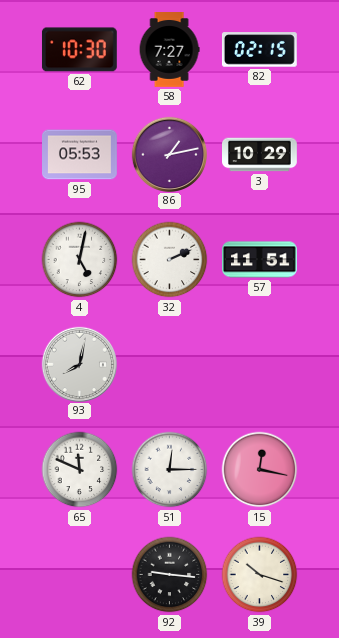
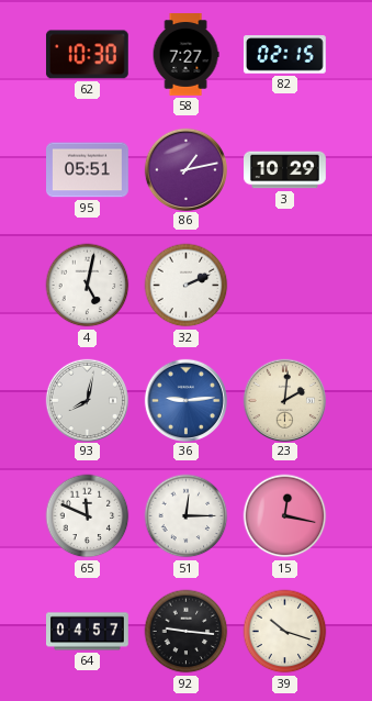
95: 05:53 -> 05:51 (88, 170)
57: 11:51 -> none (260, 260)
36: none -> 9:14 (185, 400)
23: none -> 2:01 (284, 400)
64: none -> 04:57 (88, 632)
